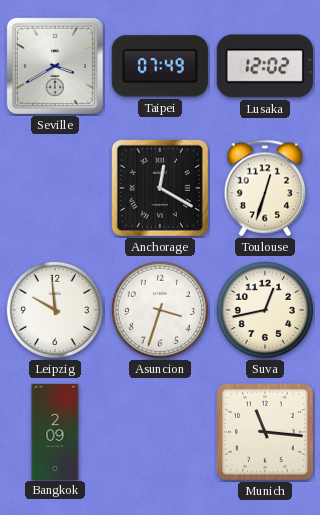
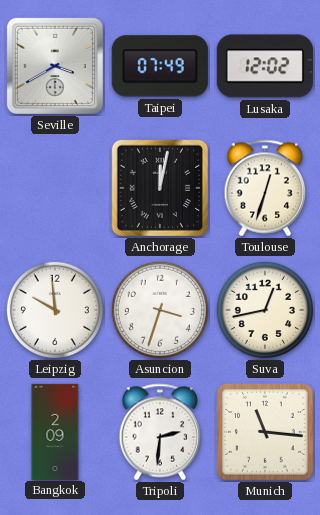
Anchorage: 12:20 -> 12:02 (160, 188)
Tripoli: none -> 2:31 (160, 432)
